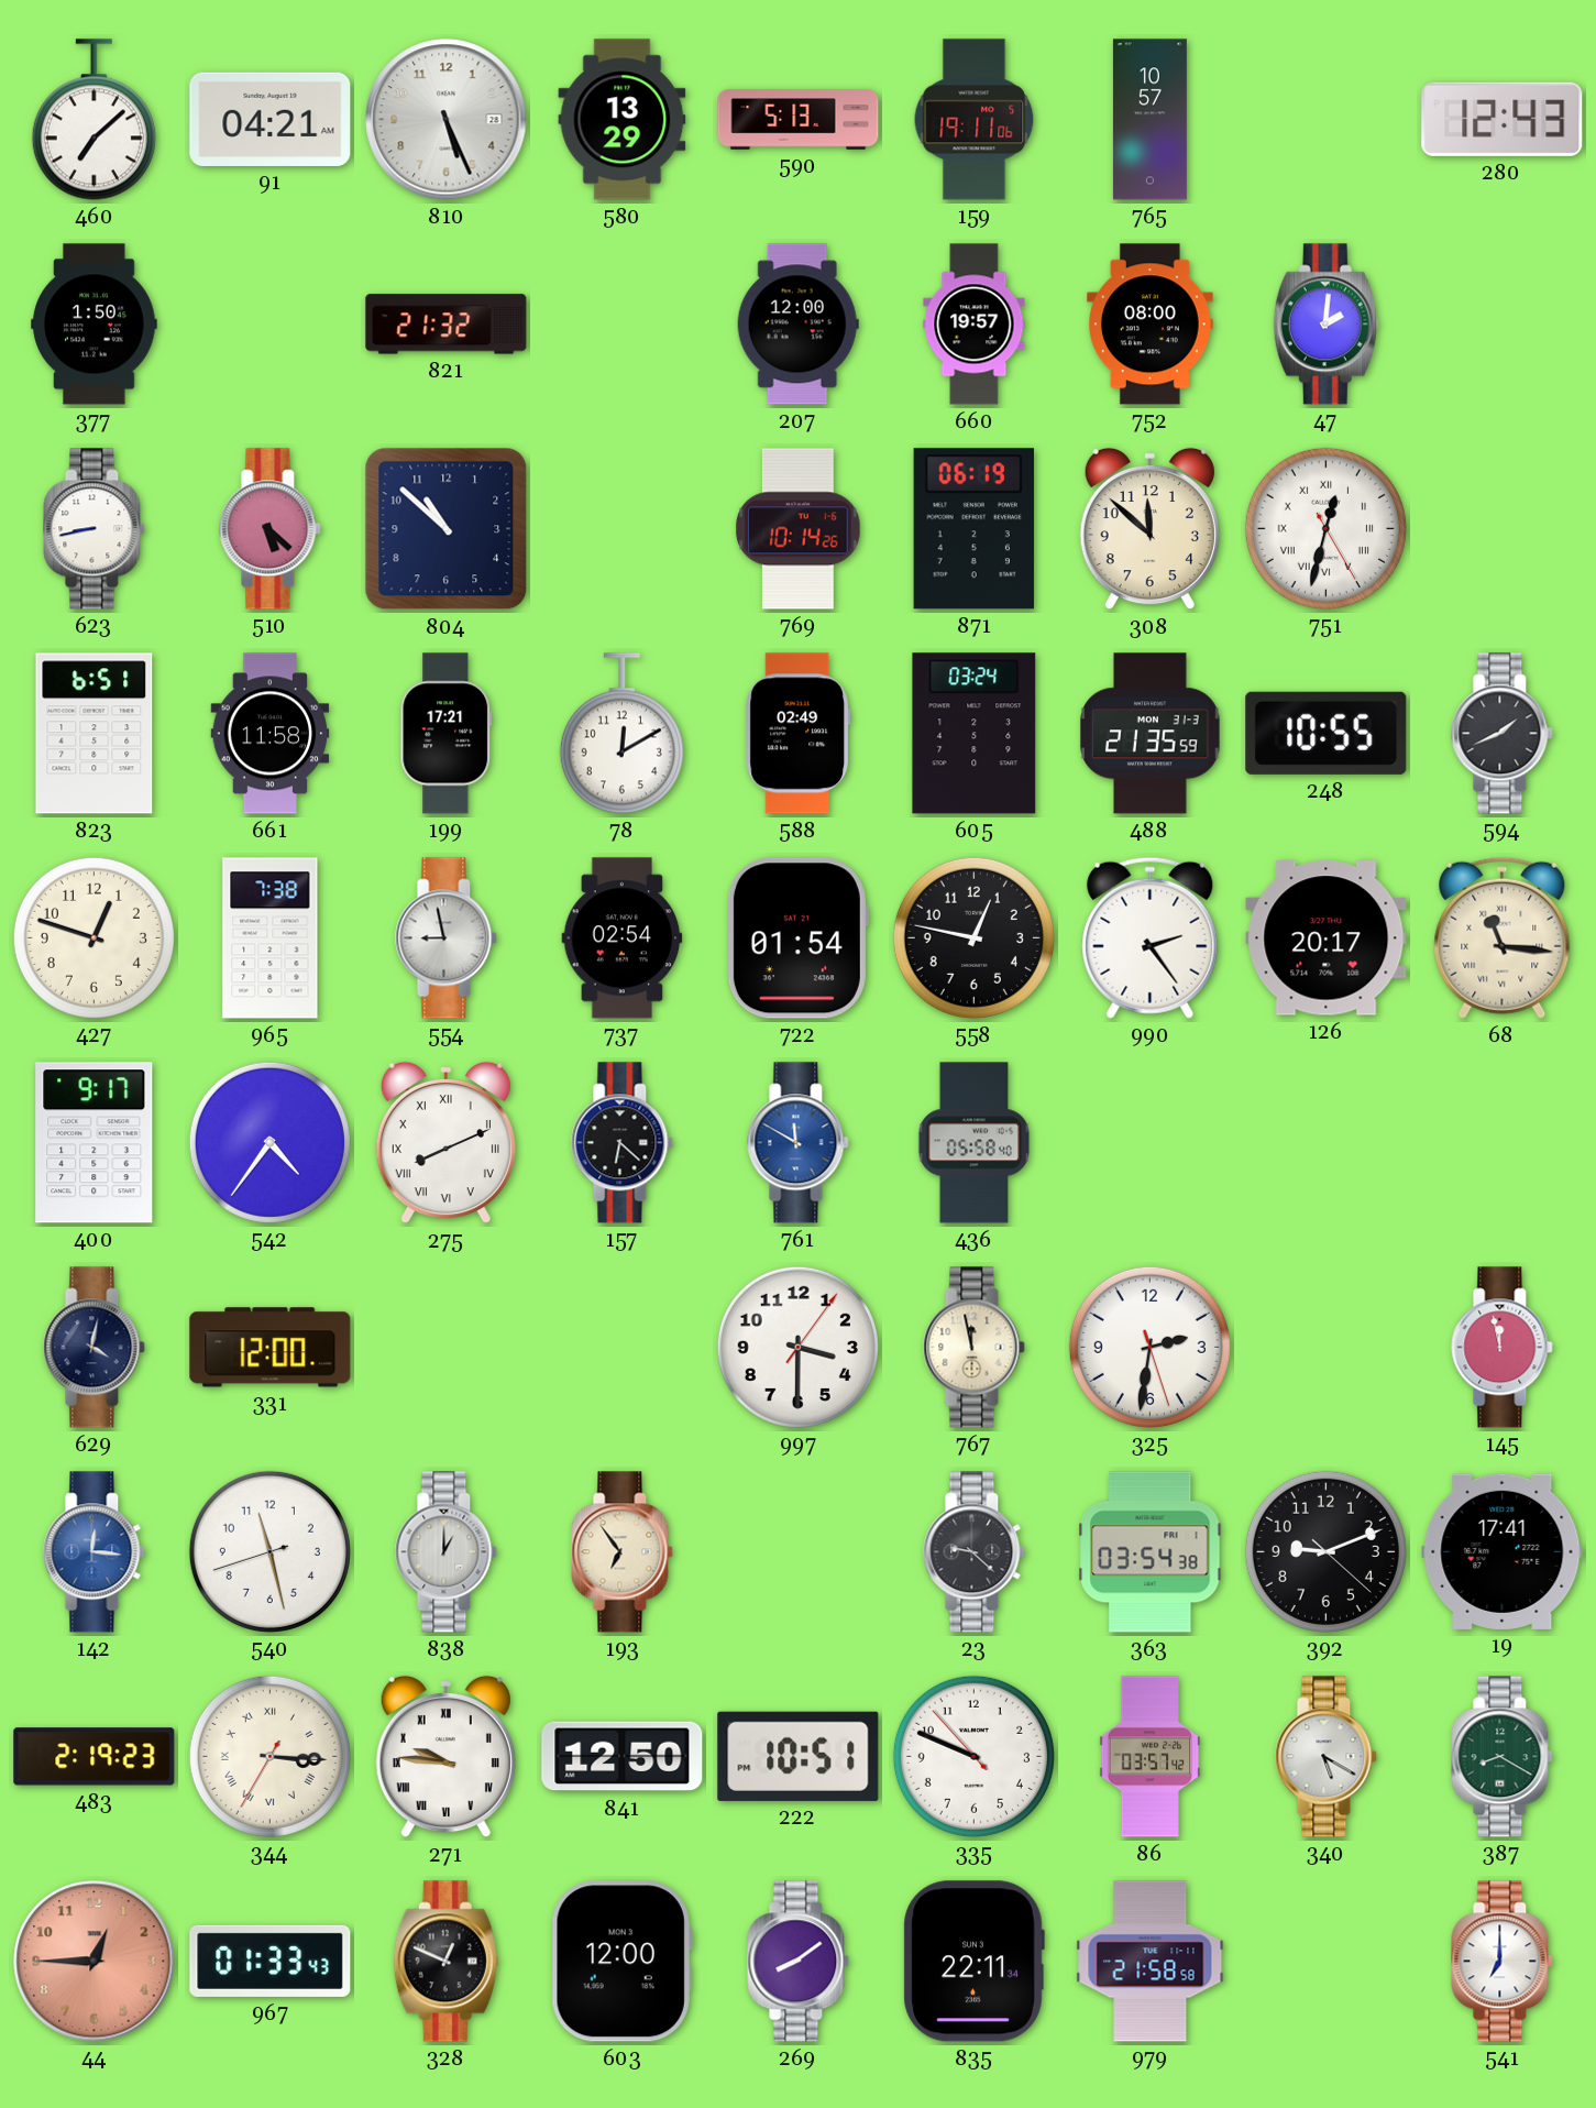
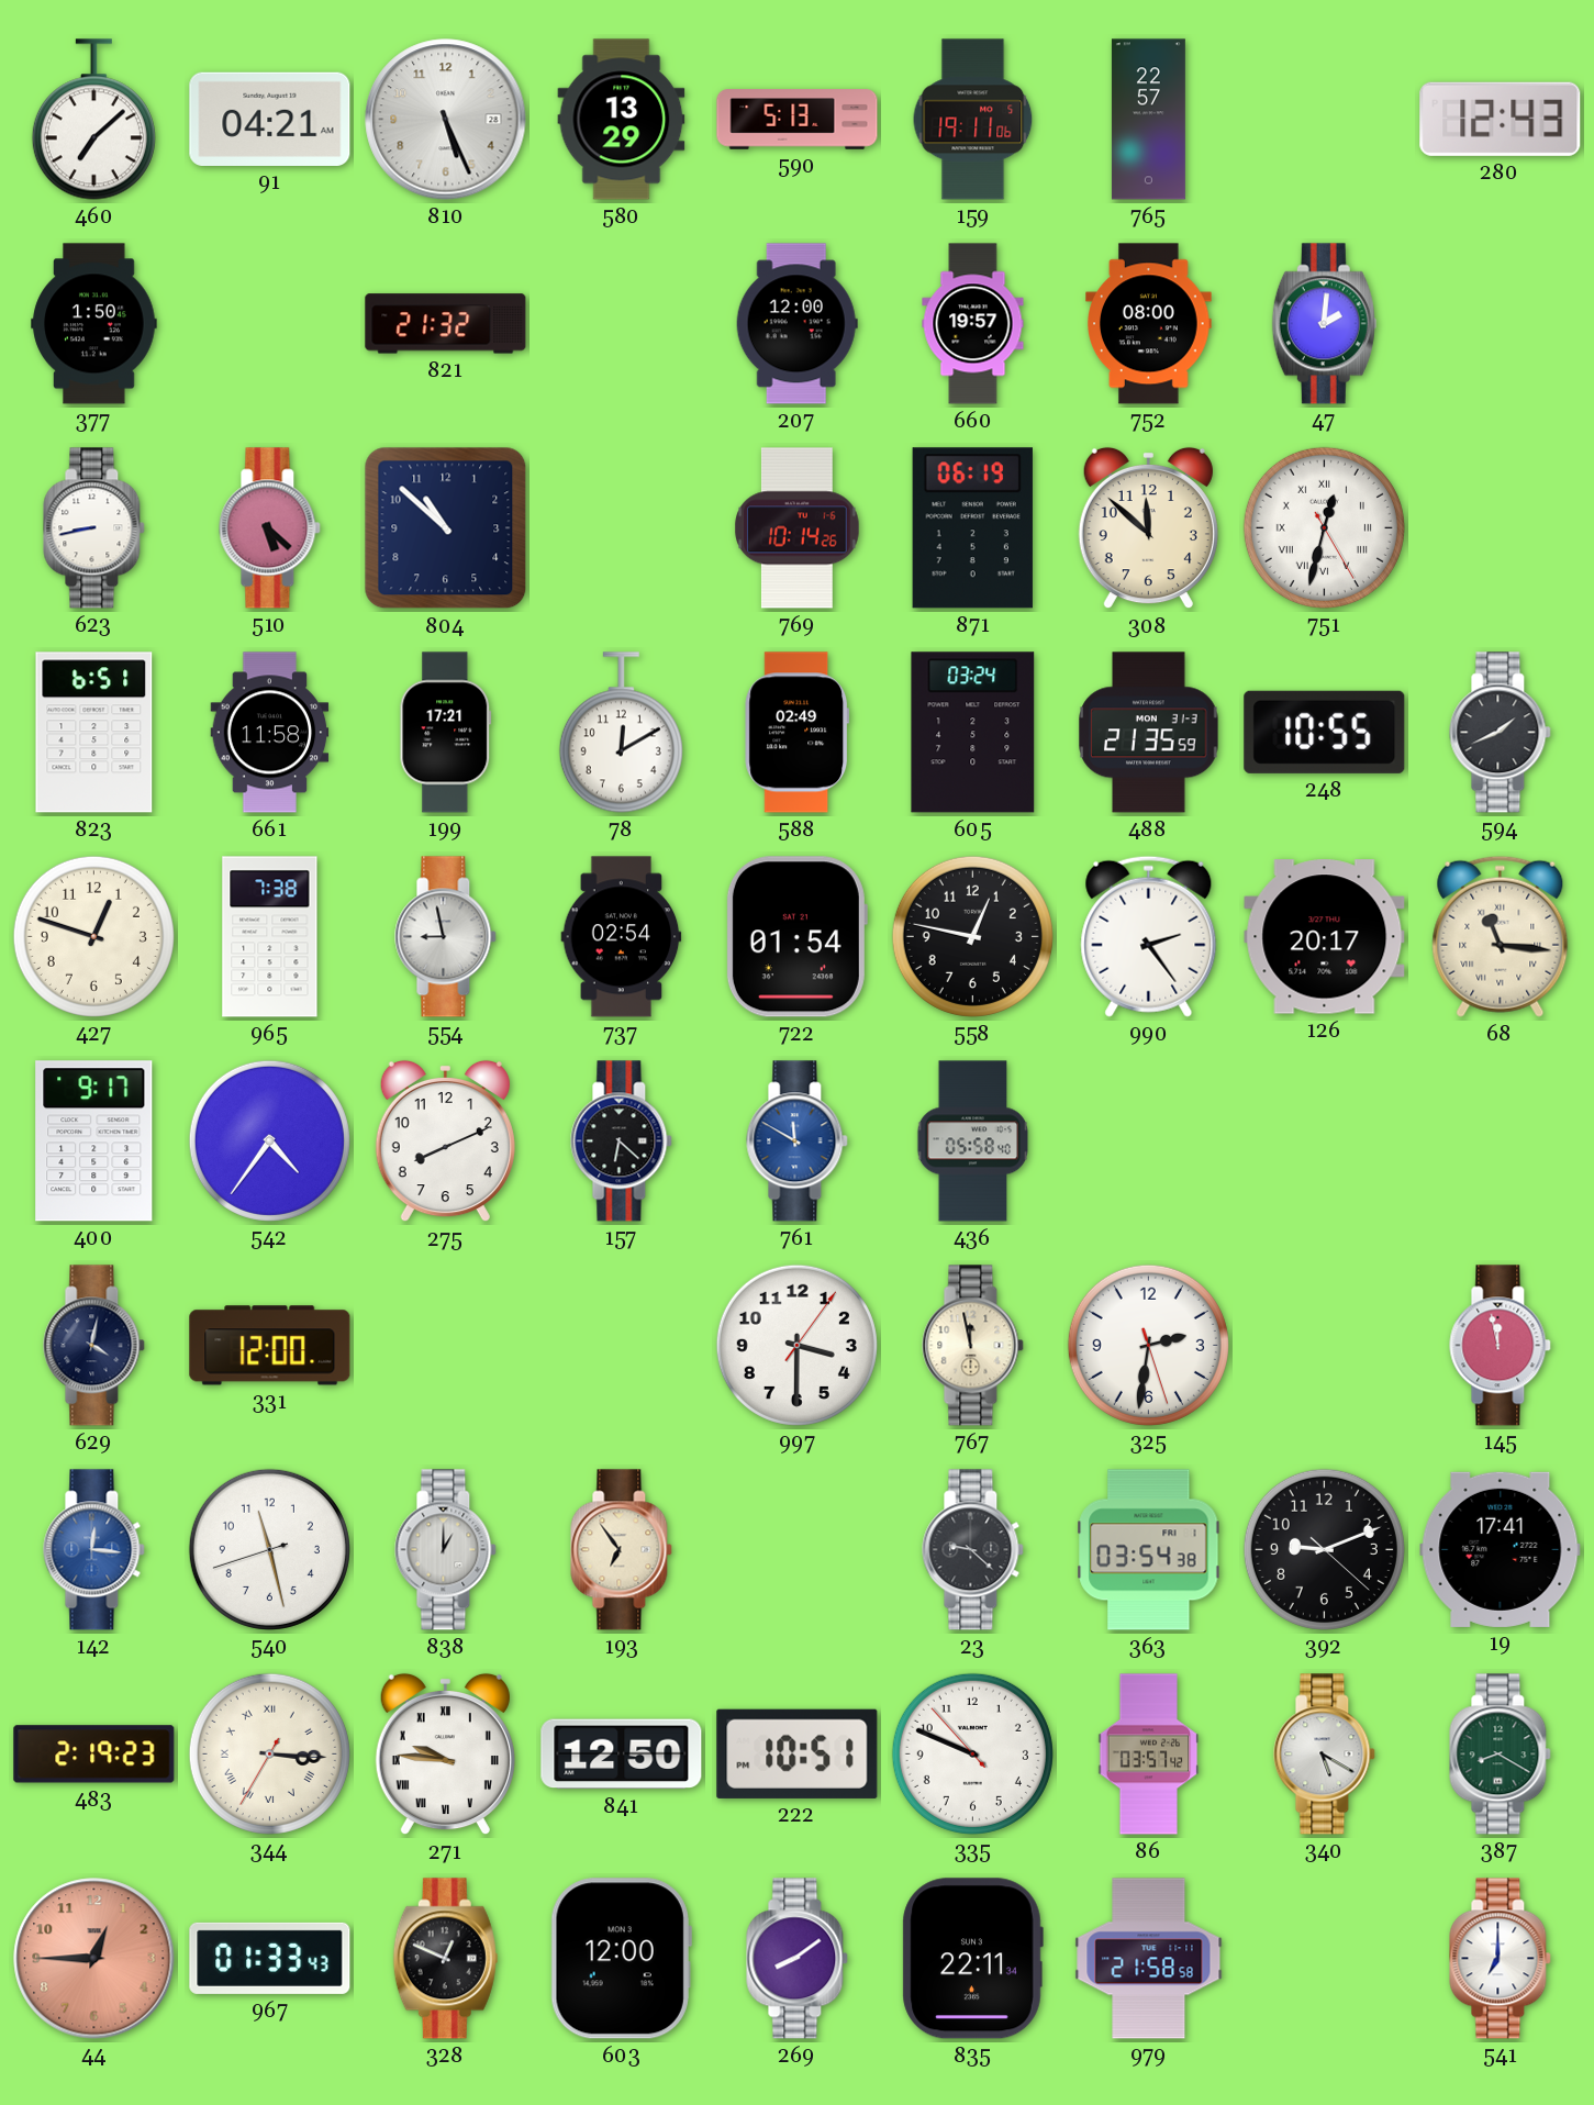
765: 10:57 -> 22:57 (1148, 120)
275 numerals: Roman -> Arabic (445, 1141)
